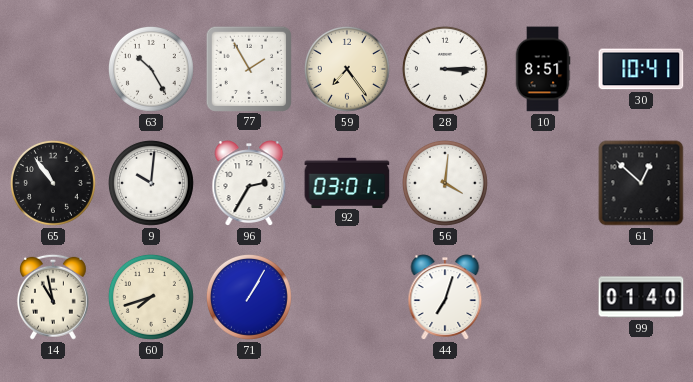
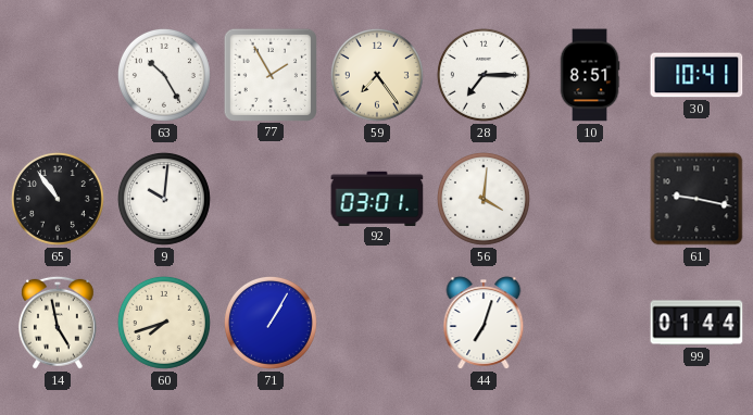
28: 3:15 -> 7:15 (484, 75)
96: 2:35 -> none (249, 183)
61: 12:52 -> 9:17 (696, 199)
14: 10:58 -> 4:58 (58, 323)
99: 01:40 -> 01:44 (696, 323)
